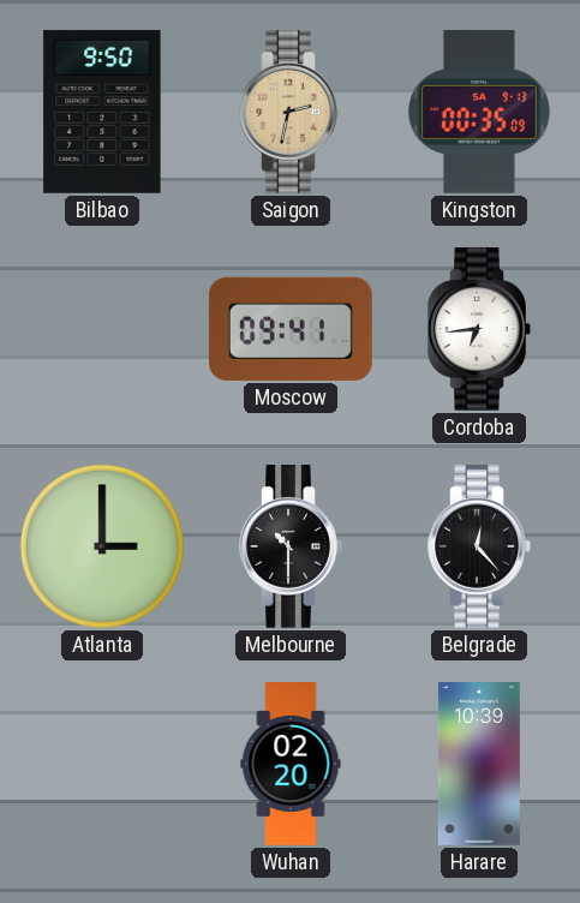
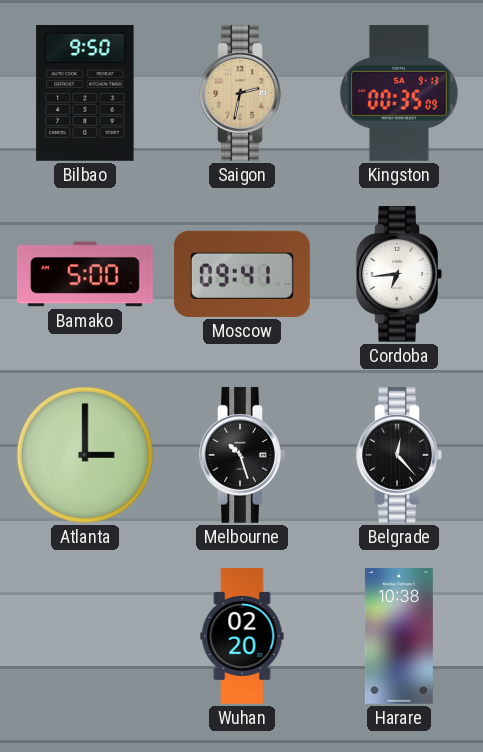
Bamako: none -> 5:00 (85, 274)
Melbourne: 10:30 -> 10:27 (242, 455)
Harare: 10:39 -> 10:38 (399, 637)
